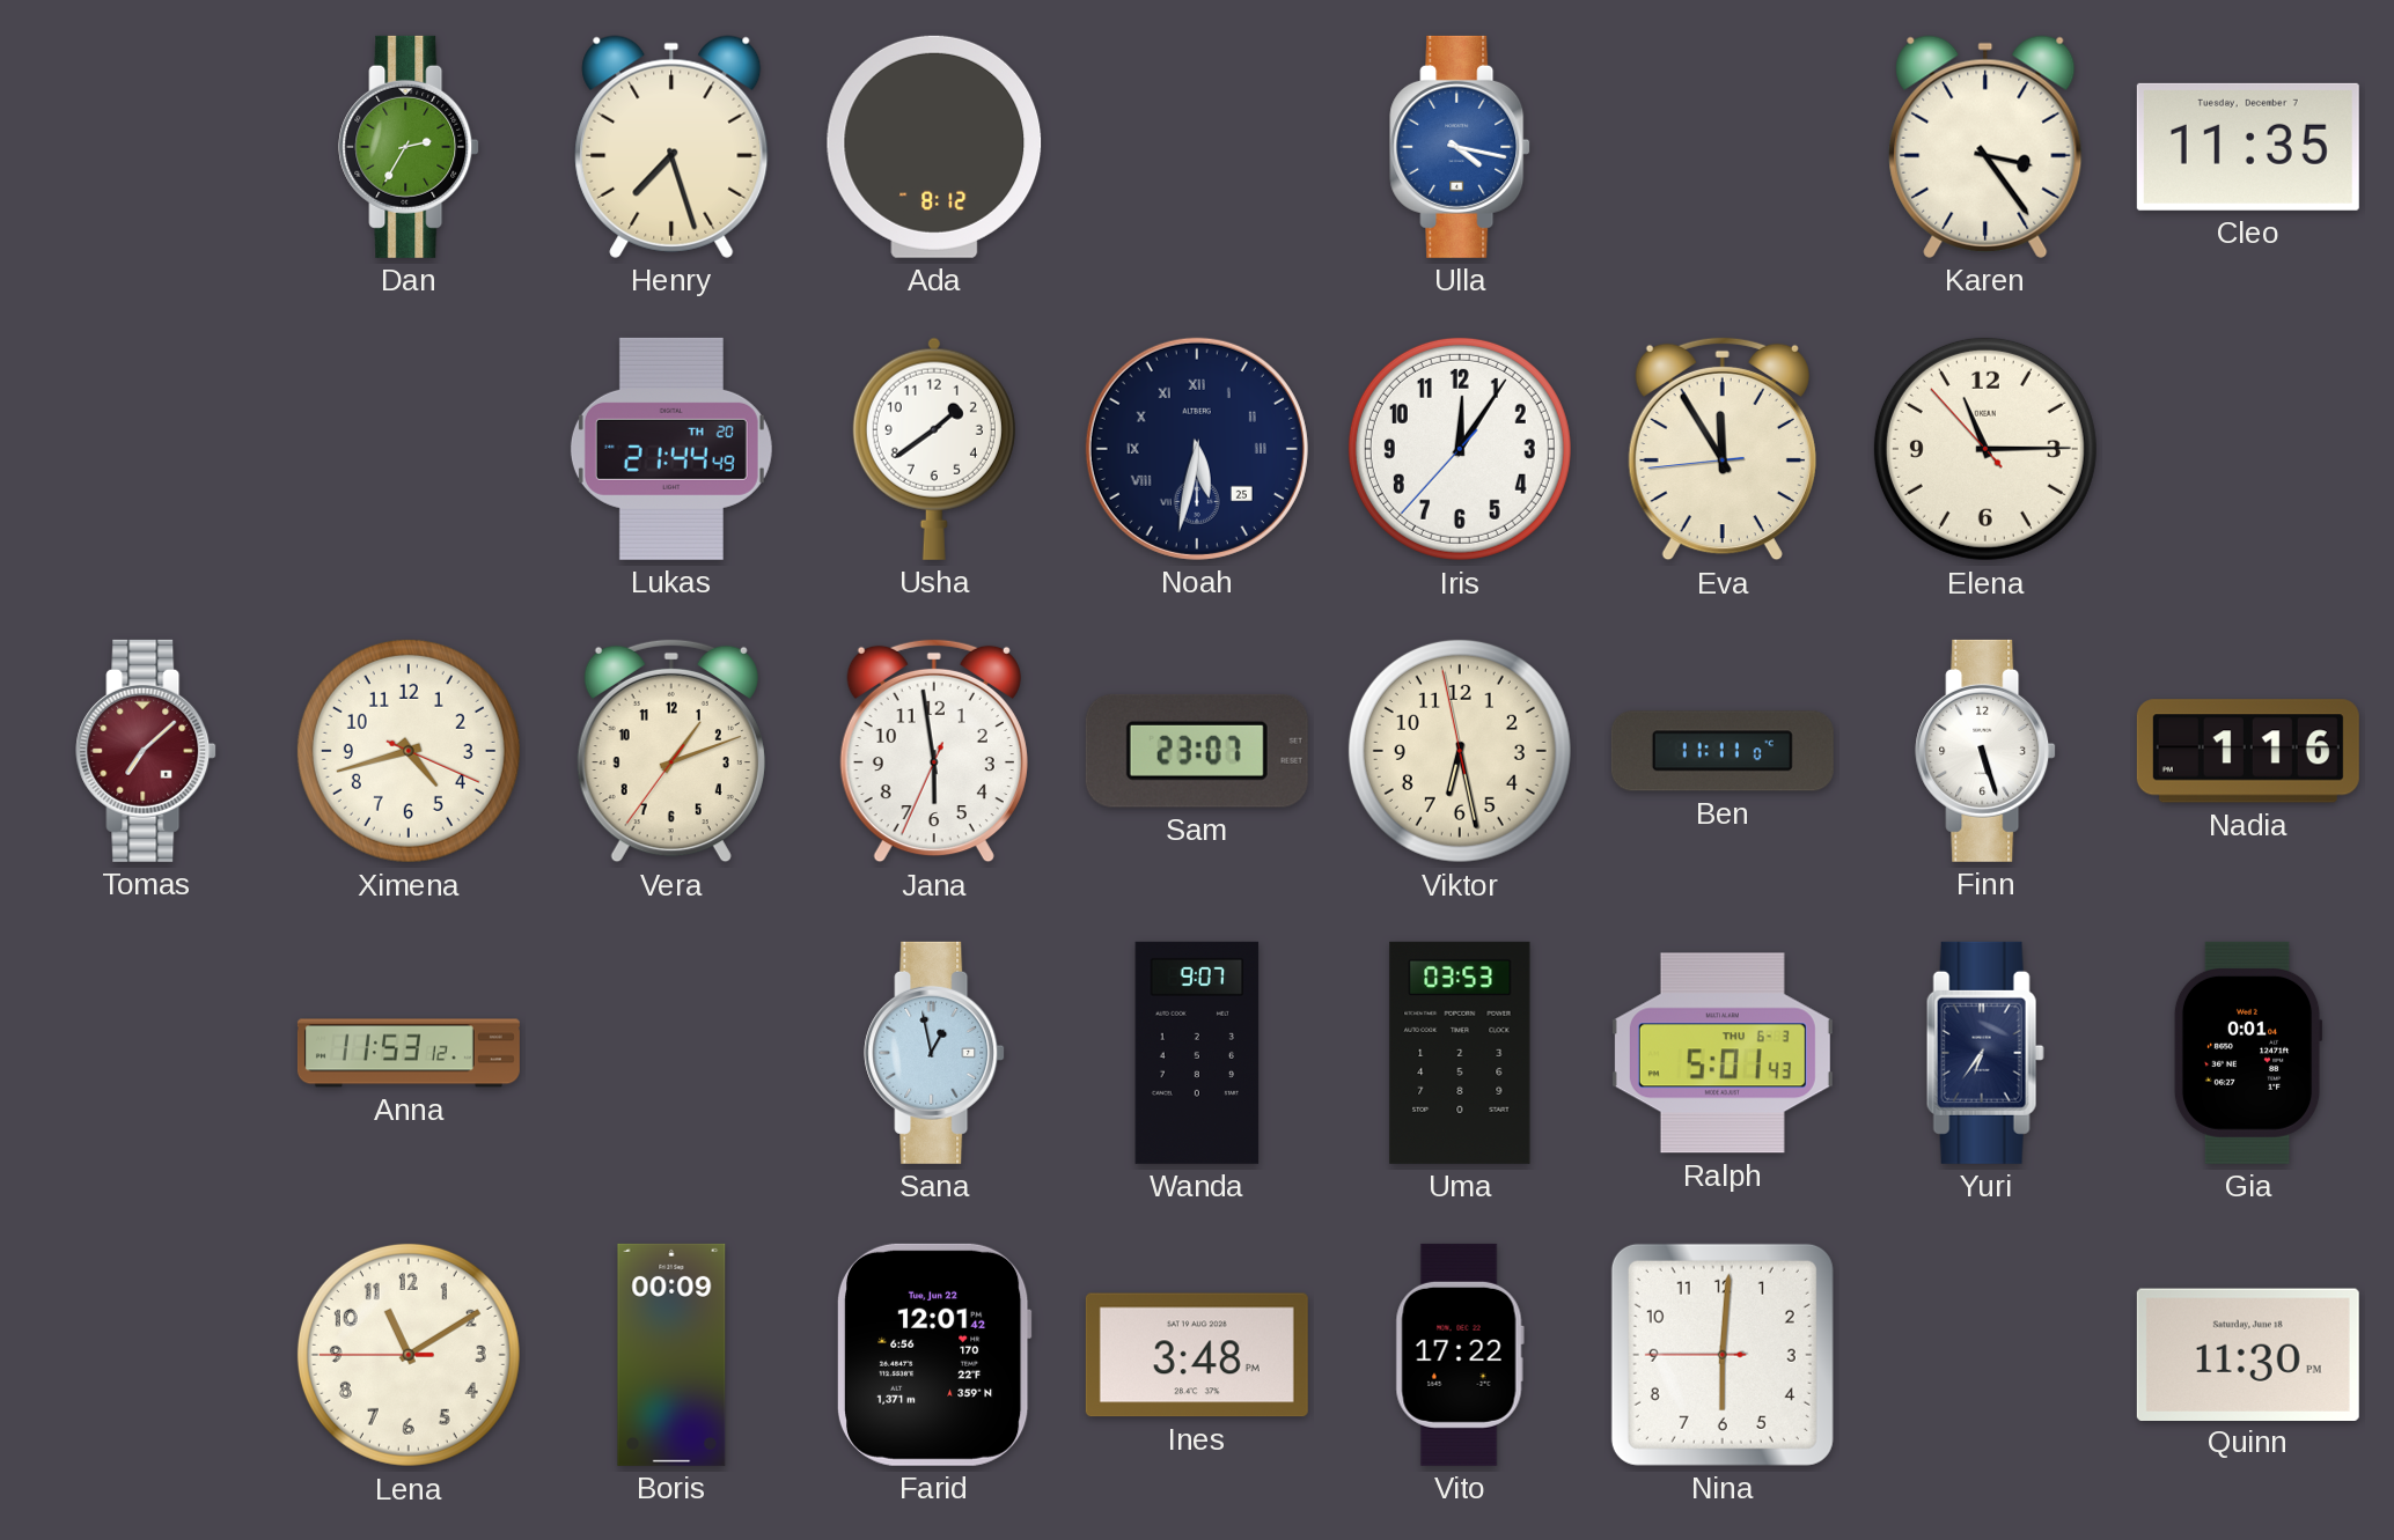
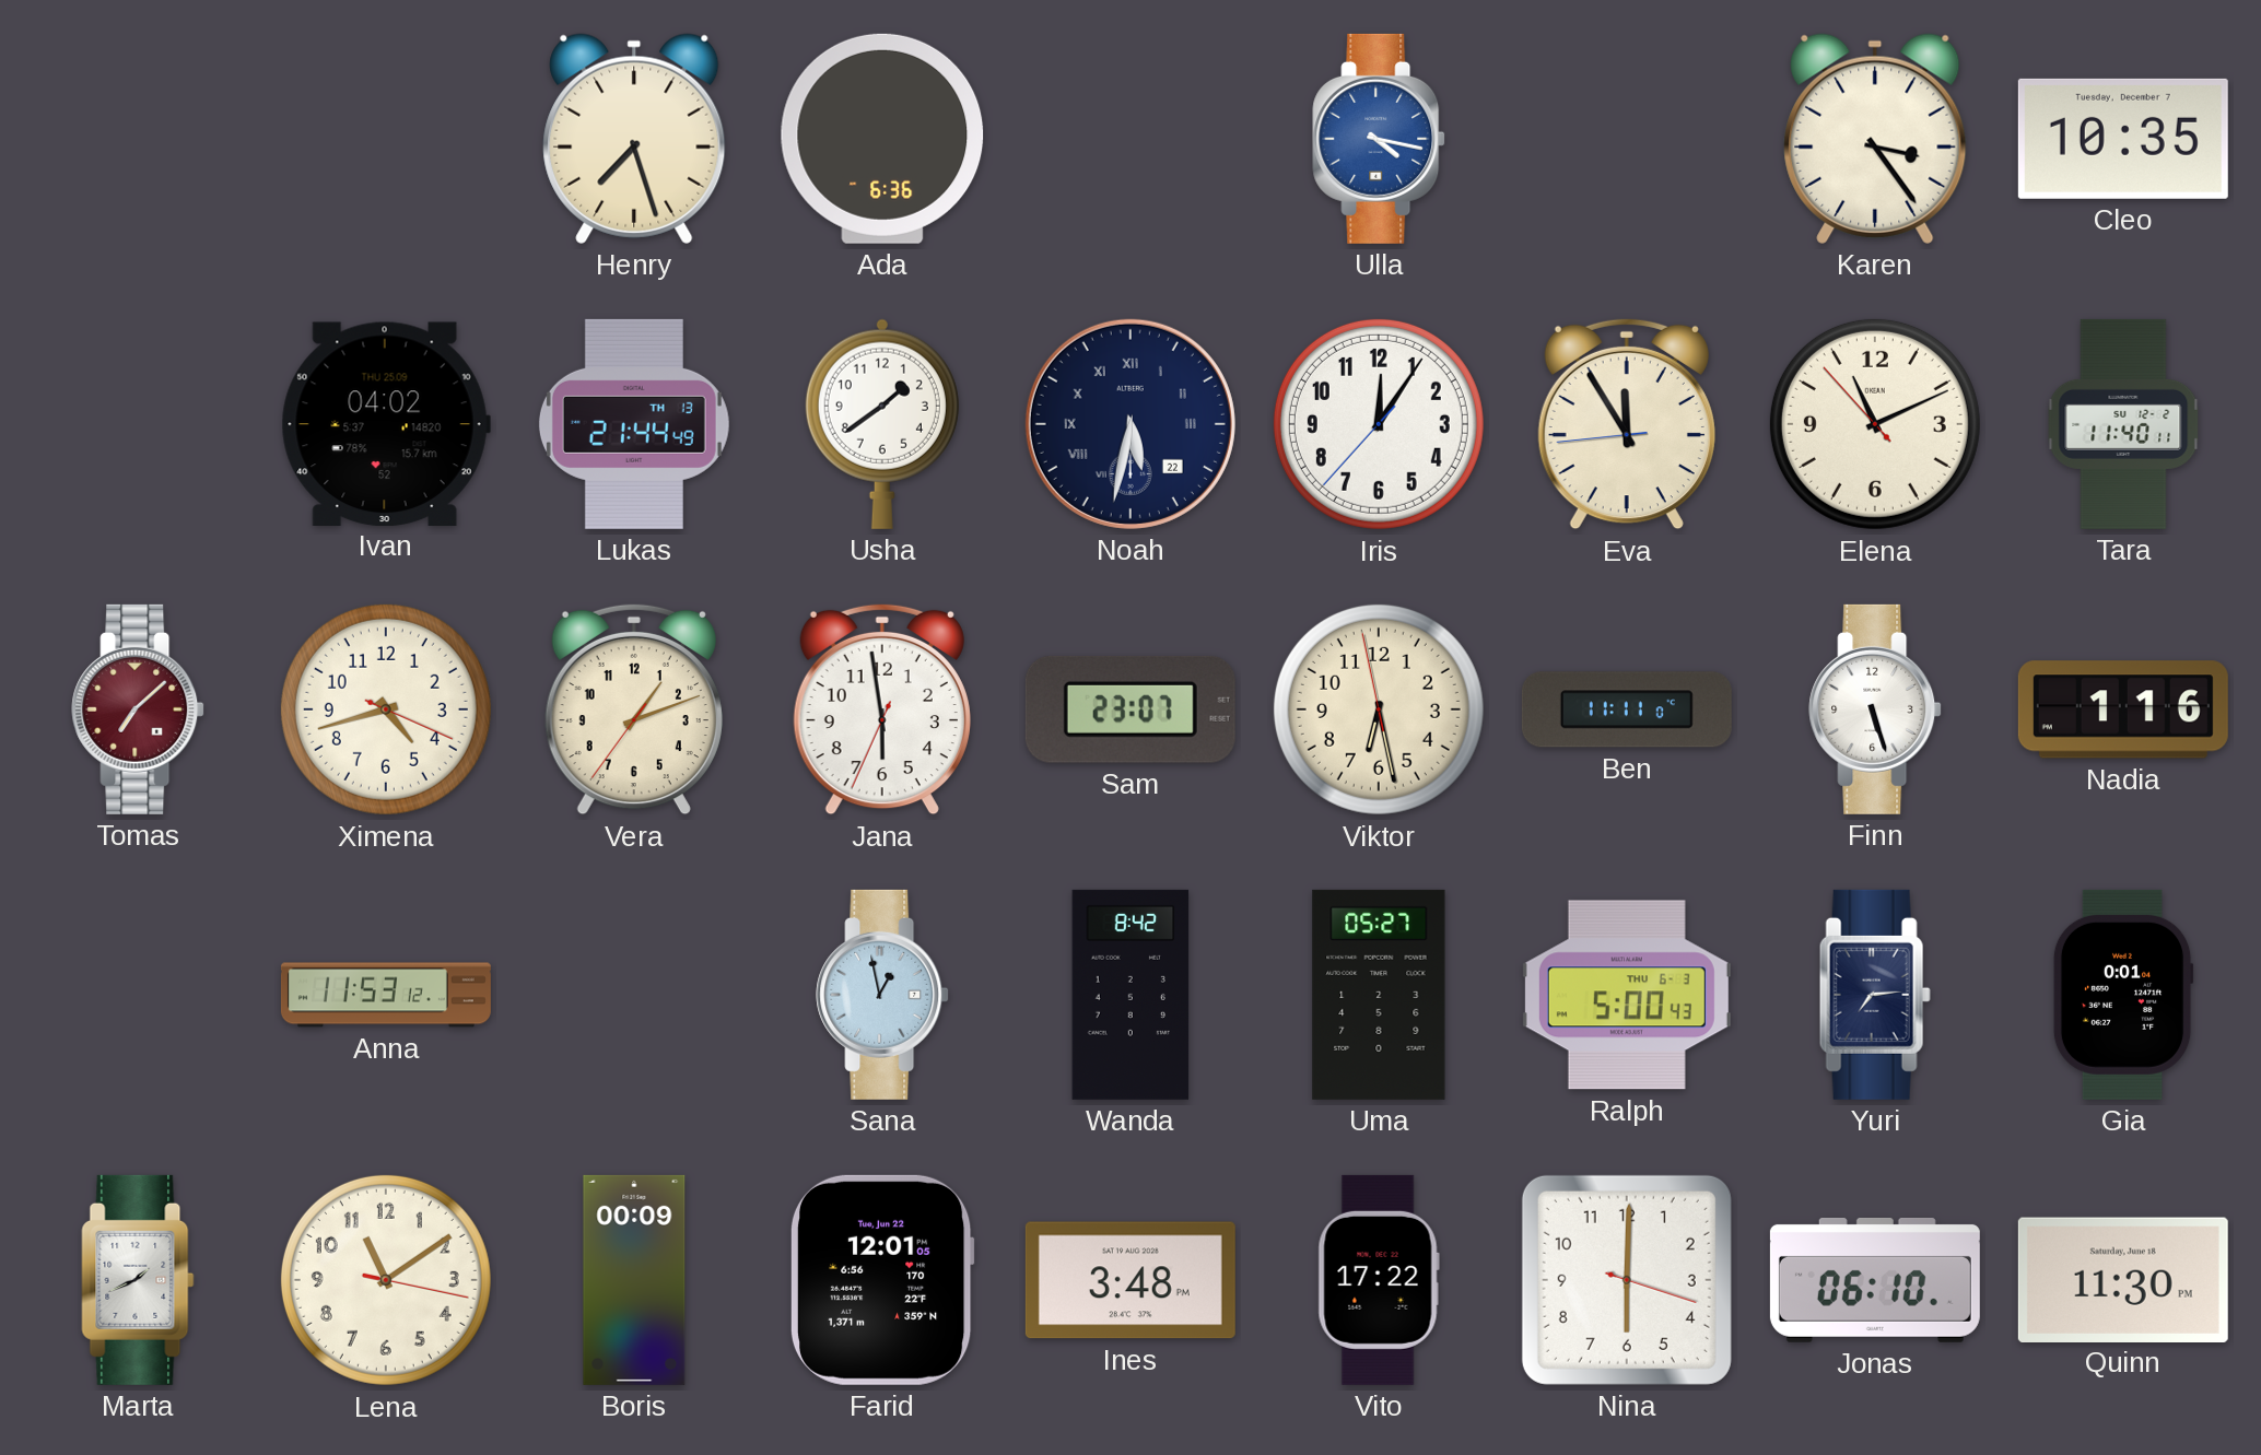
Dan: 2:35 -> none (409, 147)
Ada: 8:12 -> 6:36 (882, 139)
Cleo: 11:35 -> 10:35 (2123, 139)
Ivan: none -> 04:02 (386, 423)
Lukas date: TH 20 -> TH 13 (634, 424)
Noah date: 25 -> 22 (1130, 424)
Elena: 11:14 -> 11:10 (1875, 424)
Tara: none -> 11:40 (2123, 424)
Wanda: 9:07 -> 8:42 (1130, 995)
Uma: 03:53 -> 05:27 (1379, 995)
Ralph: 5:01 -> 5:00 (1627, 995)
Yuri: 6:36 -> 7:14 (1875, 995)
Marta: none -> 1:41 (138, 1280)
Lena: 11:09:45 -> 11:09:17 (386, 1280)
Farid: 12:01:42 -> 12:01:05 (882, 1280)
Nina: 6:00:45 -> 6:00:18 (1627, 1280)
Jonas: none -> 06:10 (1875, 1280)
